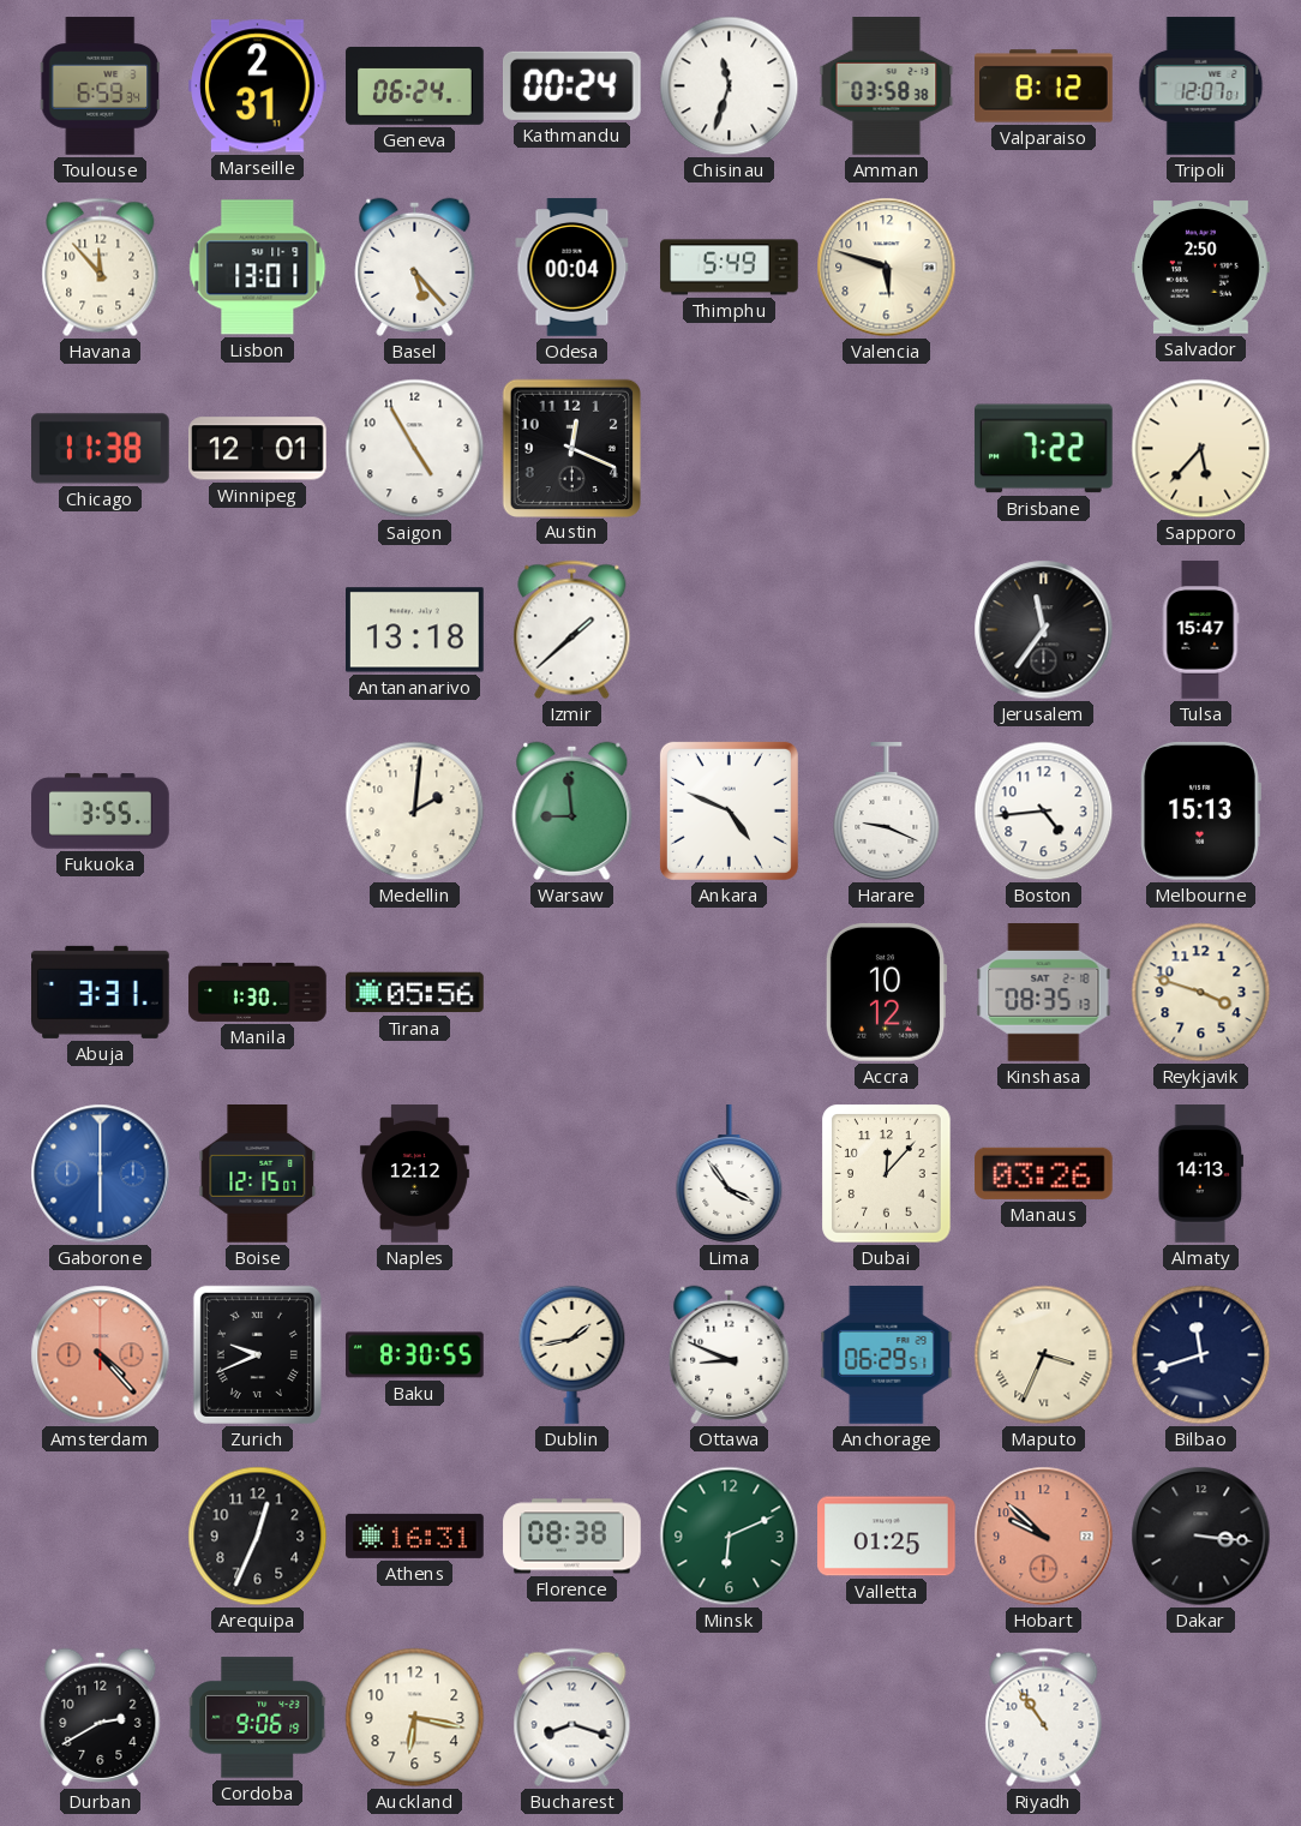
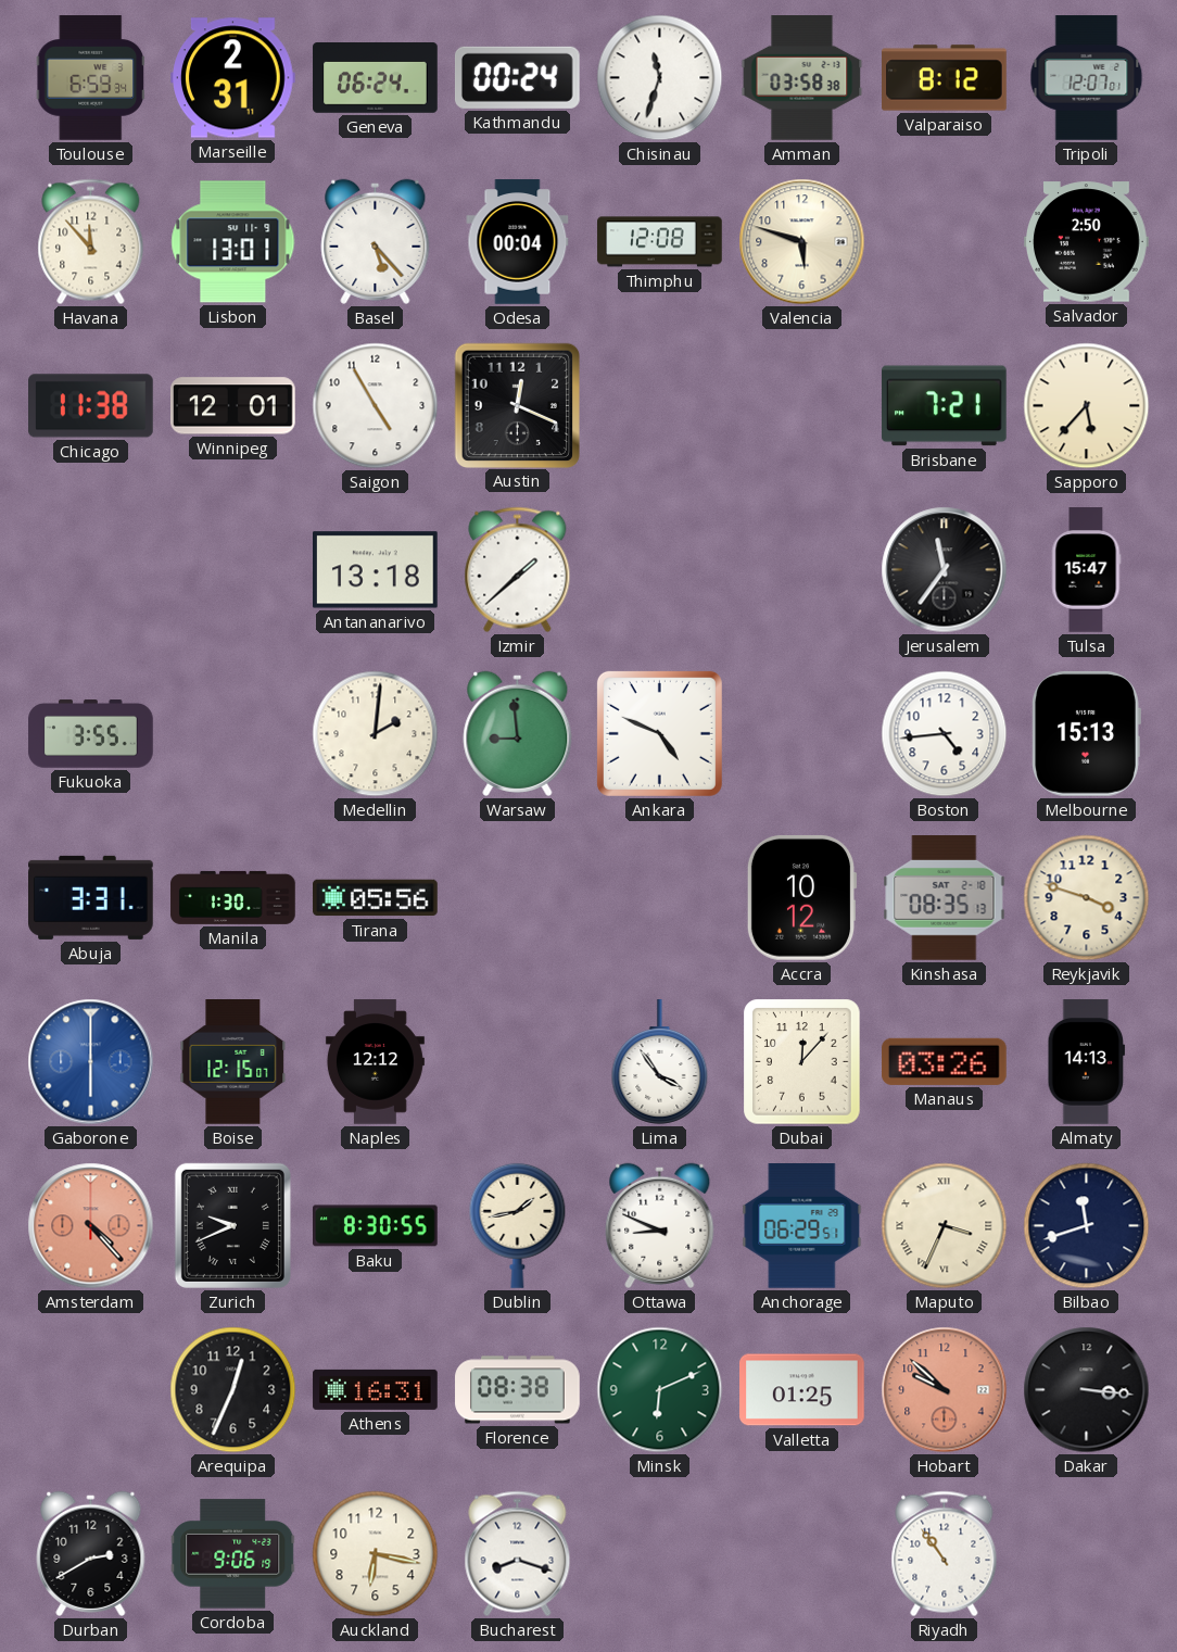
Thimphu: 5:49 -> 12:08 (660, 242)
Brisbane: 7:22 -> 7:21 (945, 406)
Harare: 9:19 -> none (887, 812)
